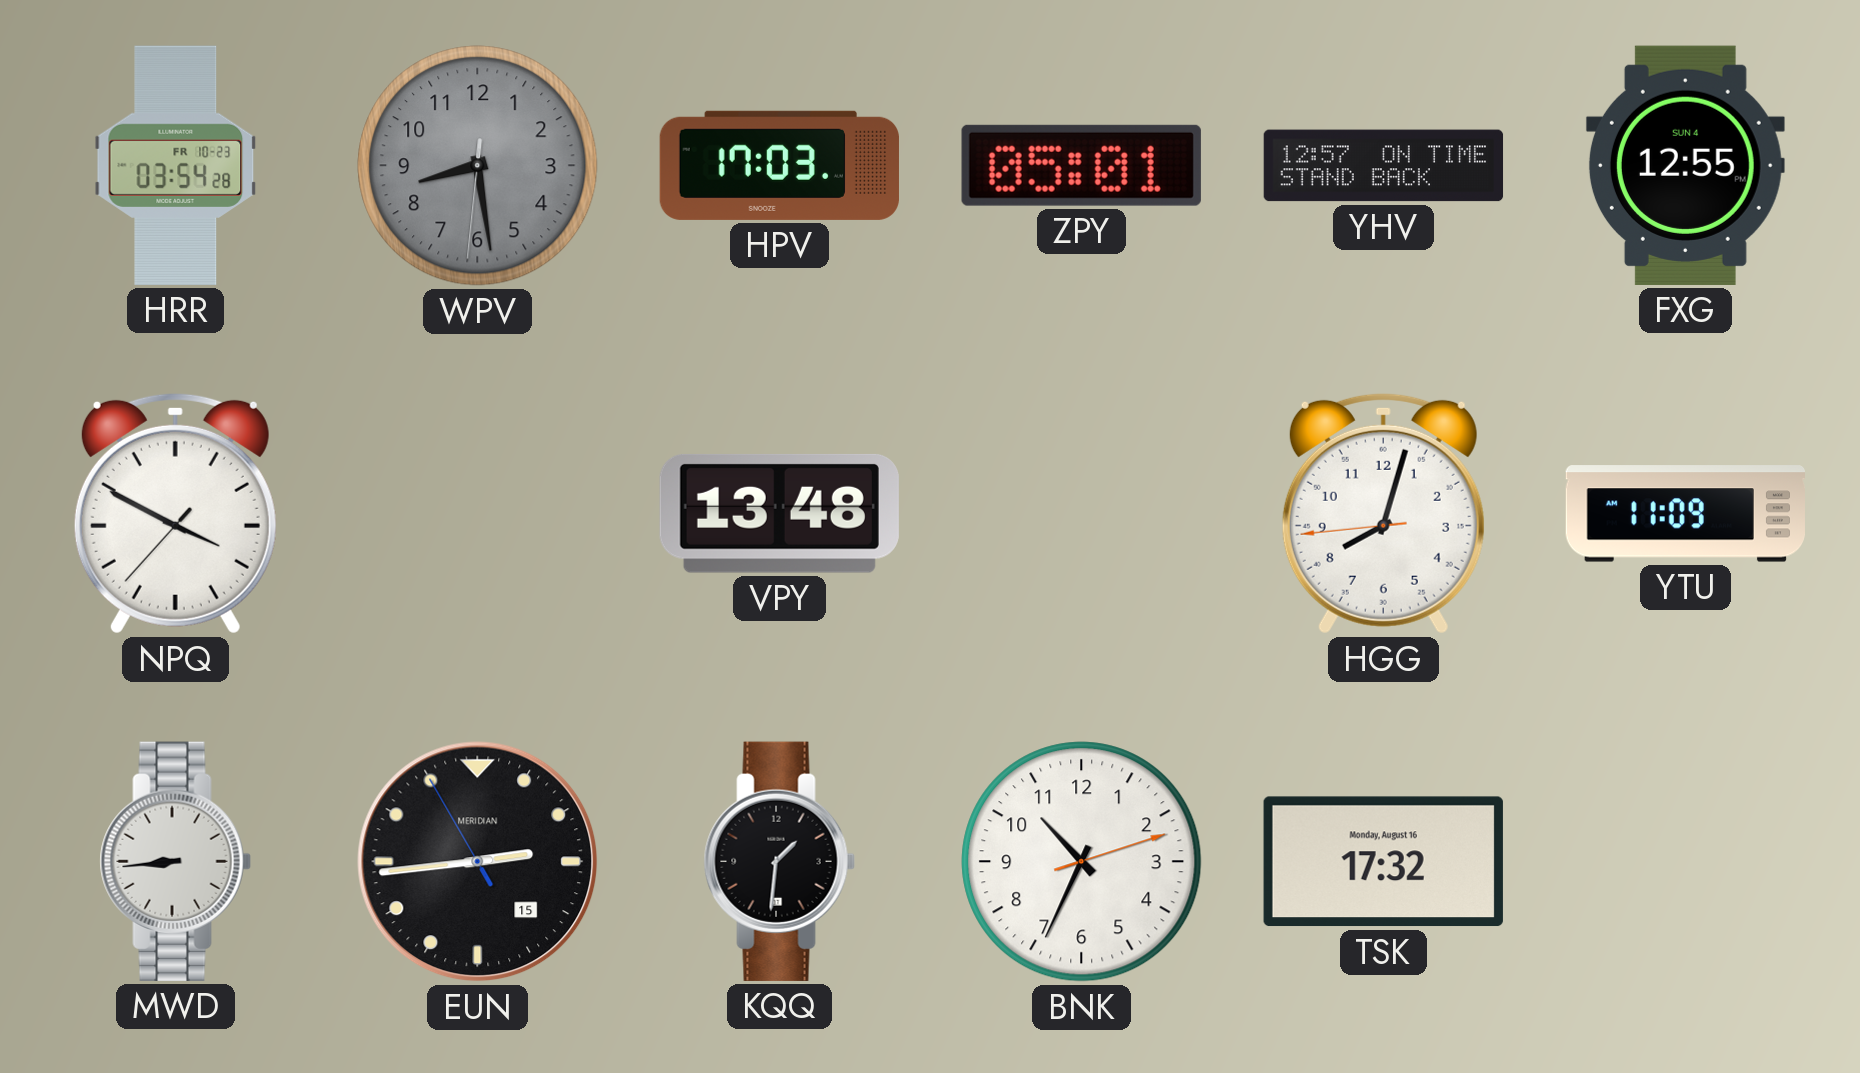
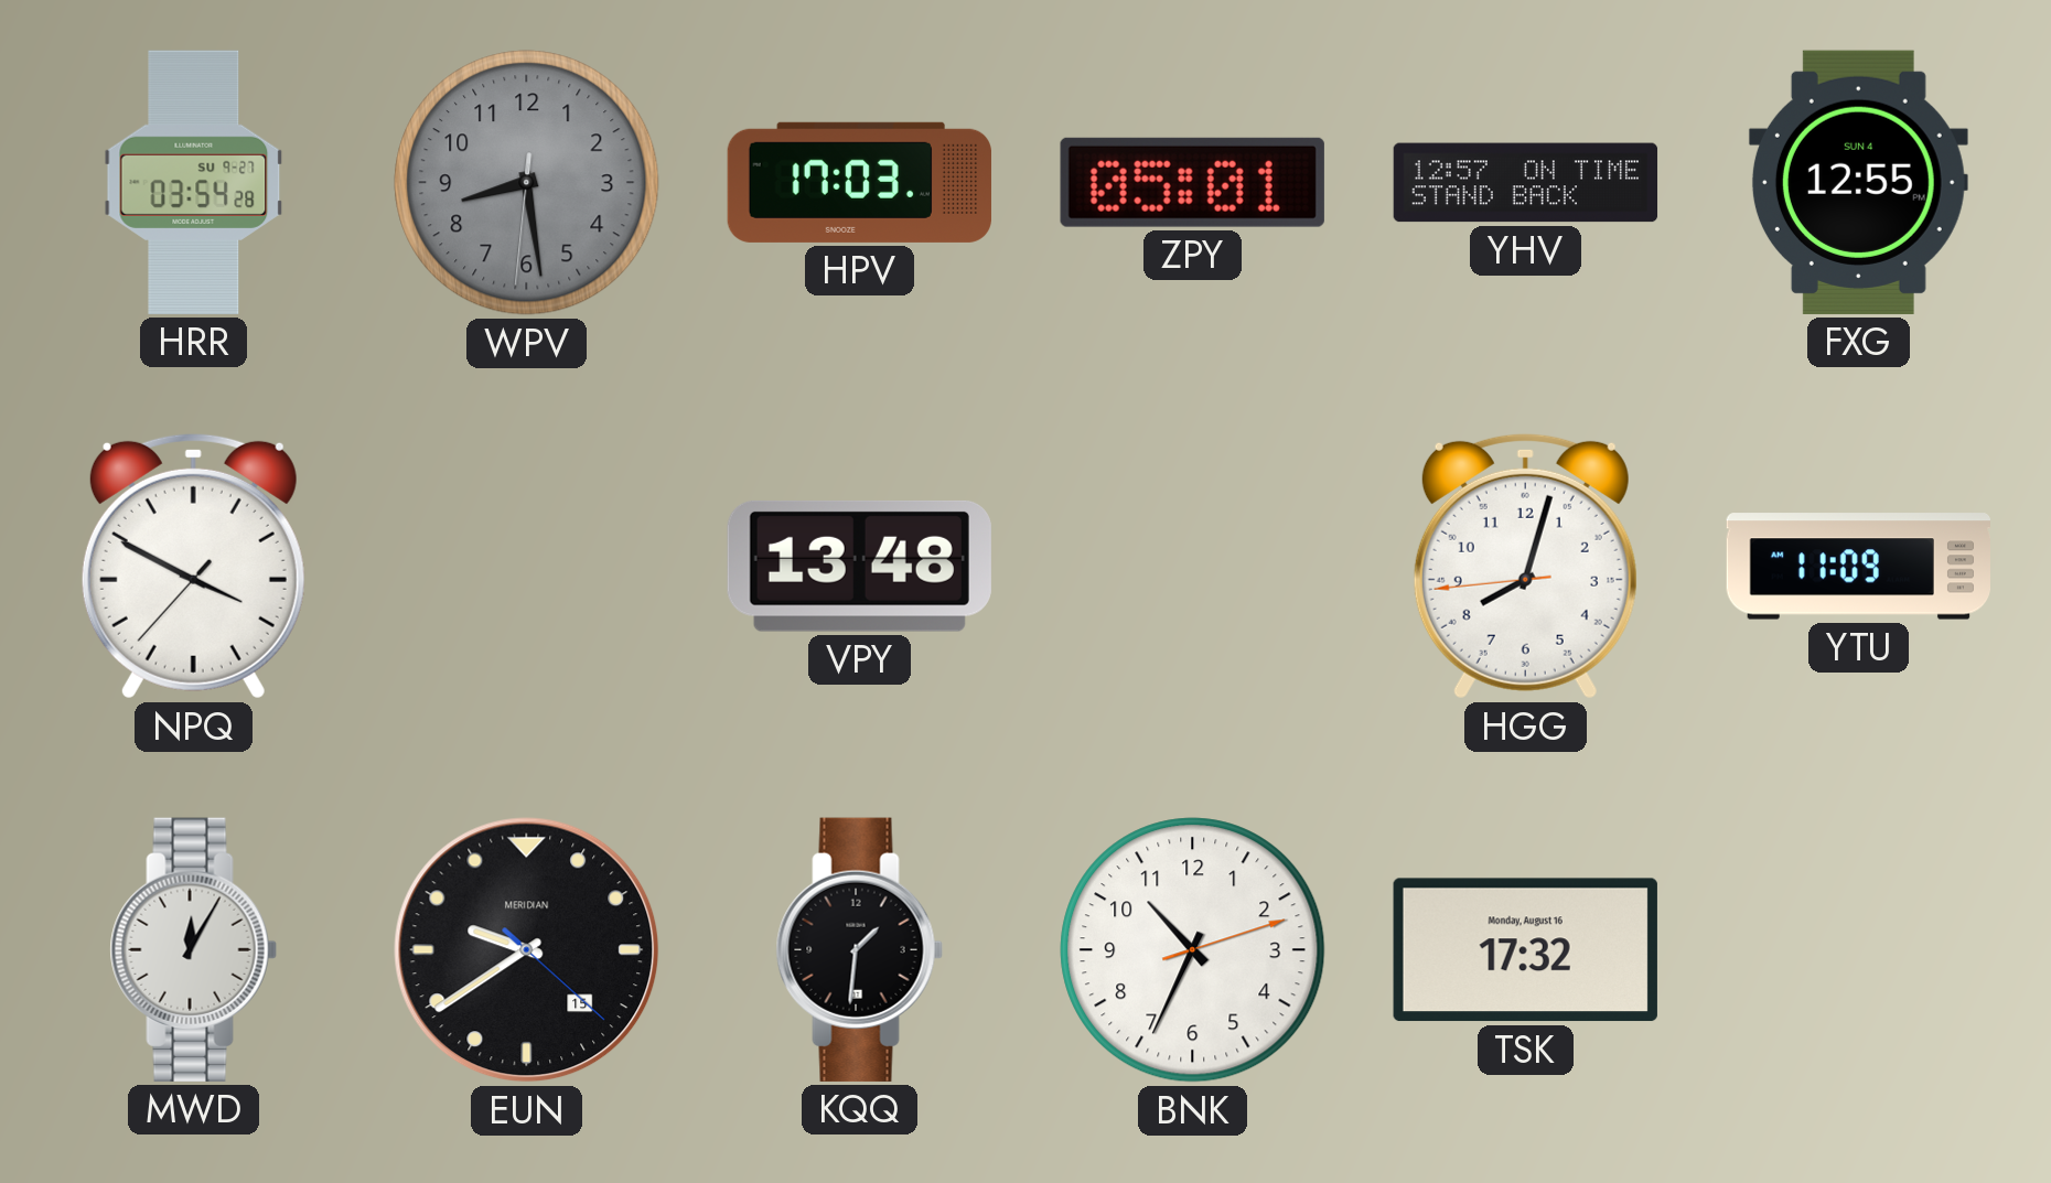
HRR date: FR 10-23 -> SU 9-27 (194, 182)
MWD: 8:44 -> 12:05 (193, 949)
EUN: 2:43 -> 9:39 (527, 950)
